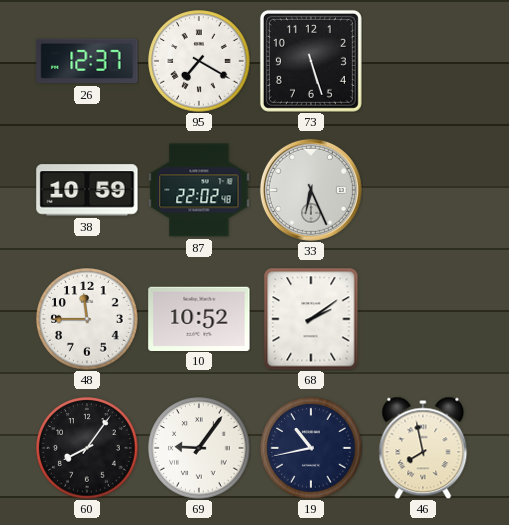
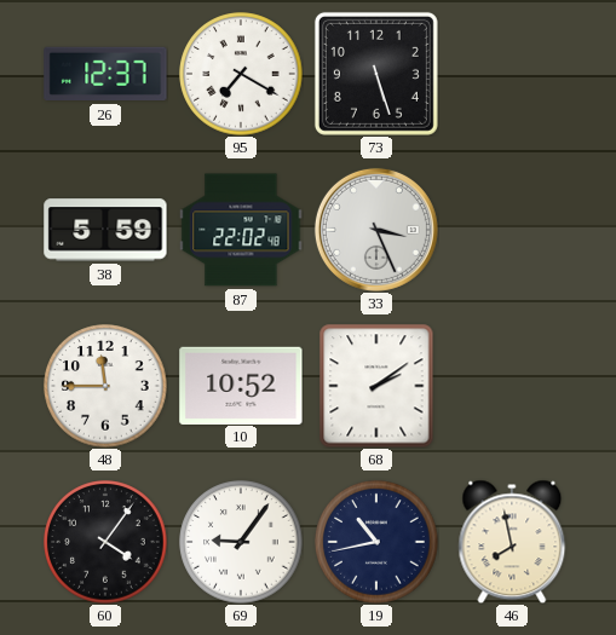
38: 10:59 -> 5:59 (105, 230)
33: 6:26 -> 3:26 (376, 230)
60: 8:06 -> 4:06 (105, 542)
